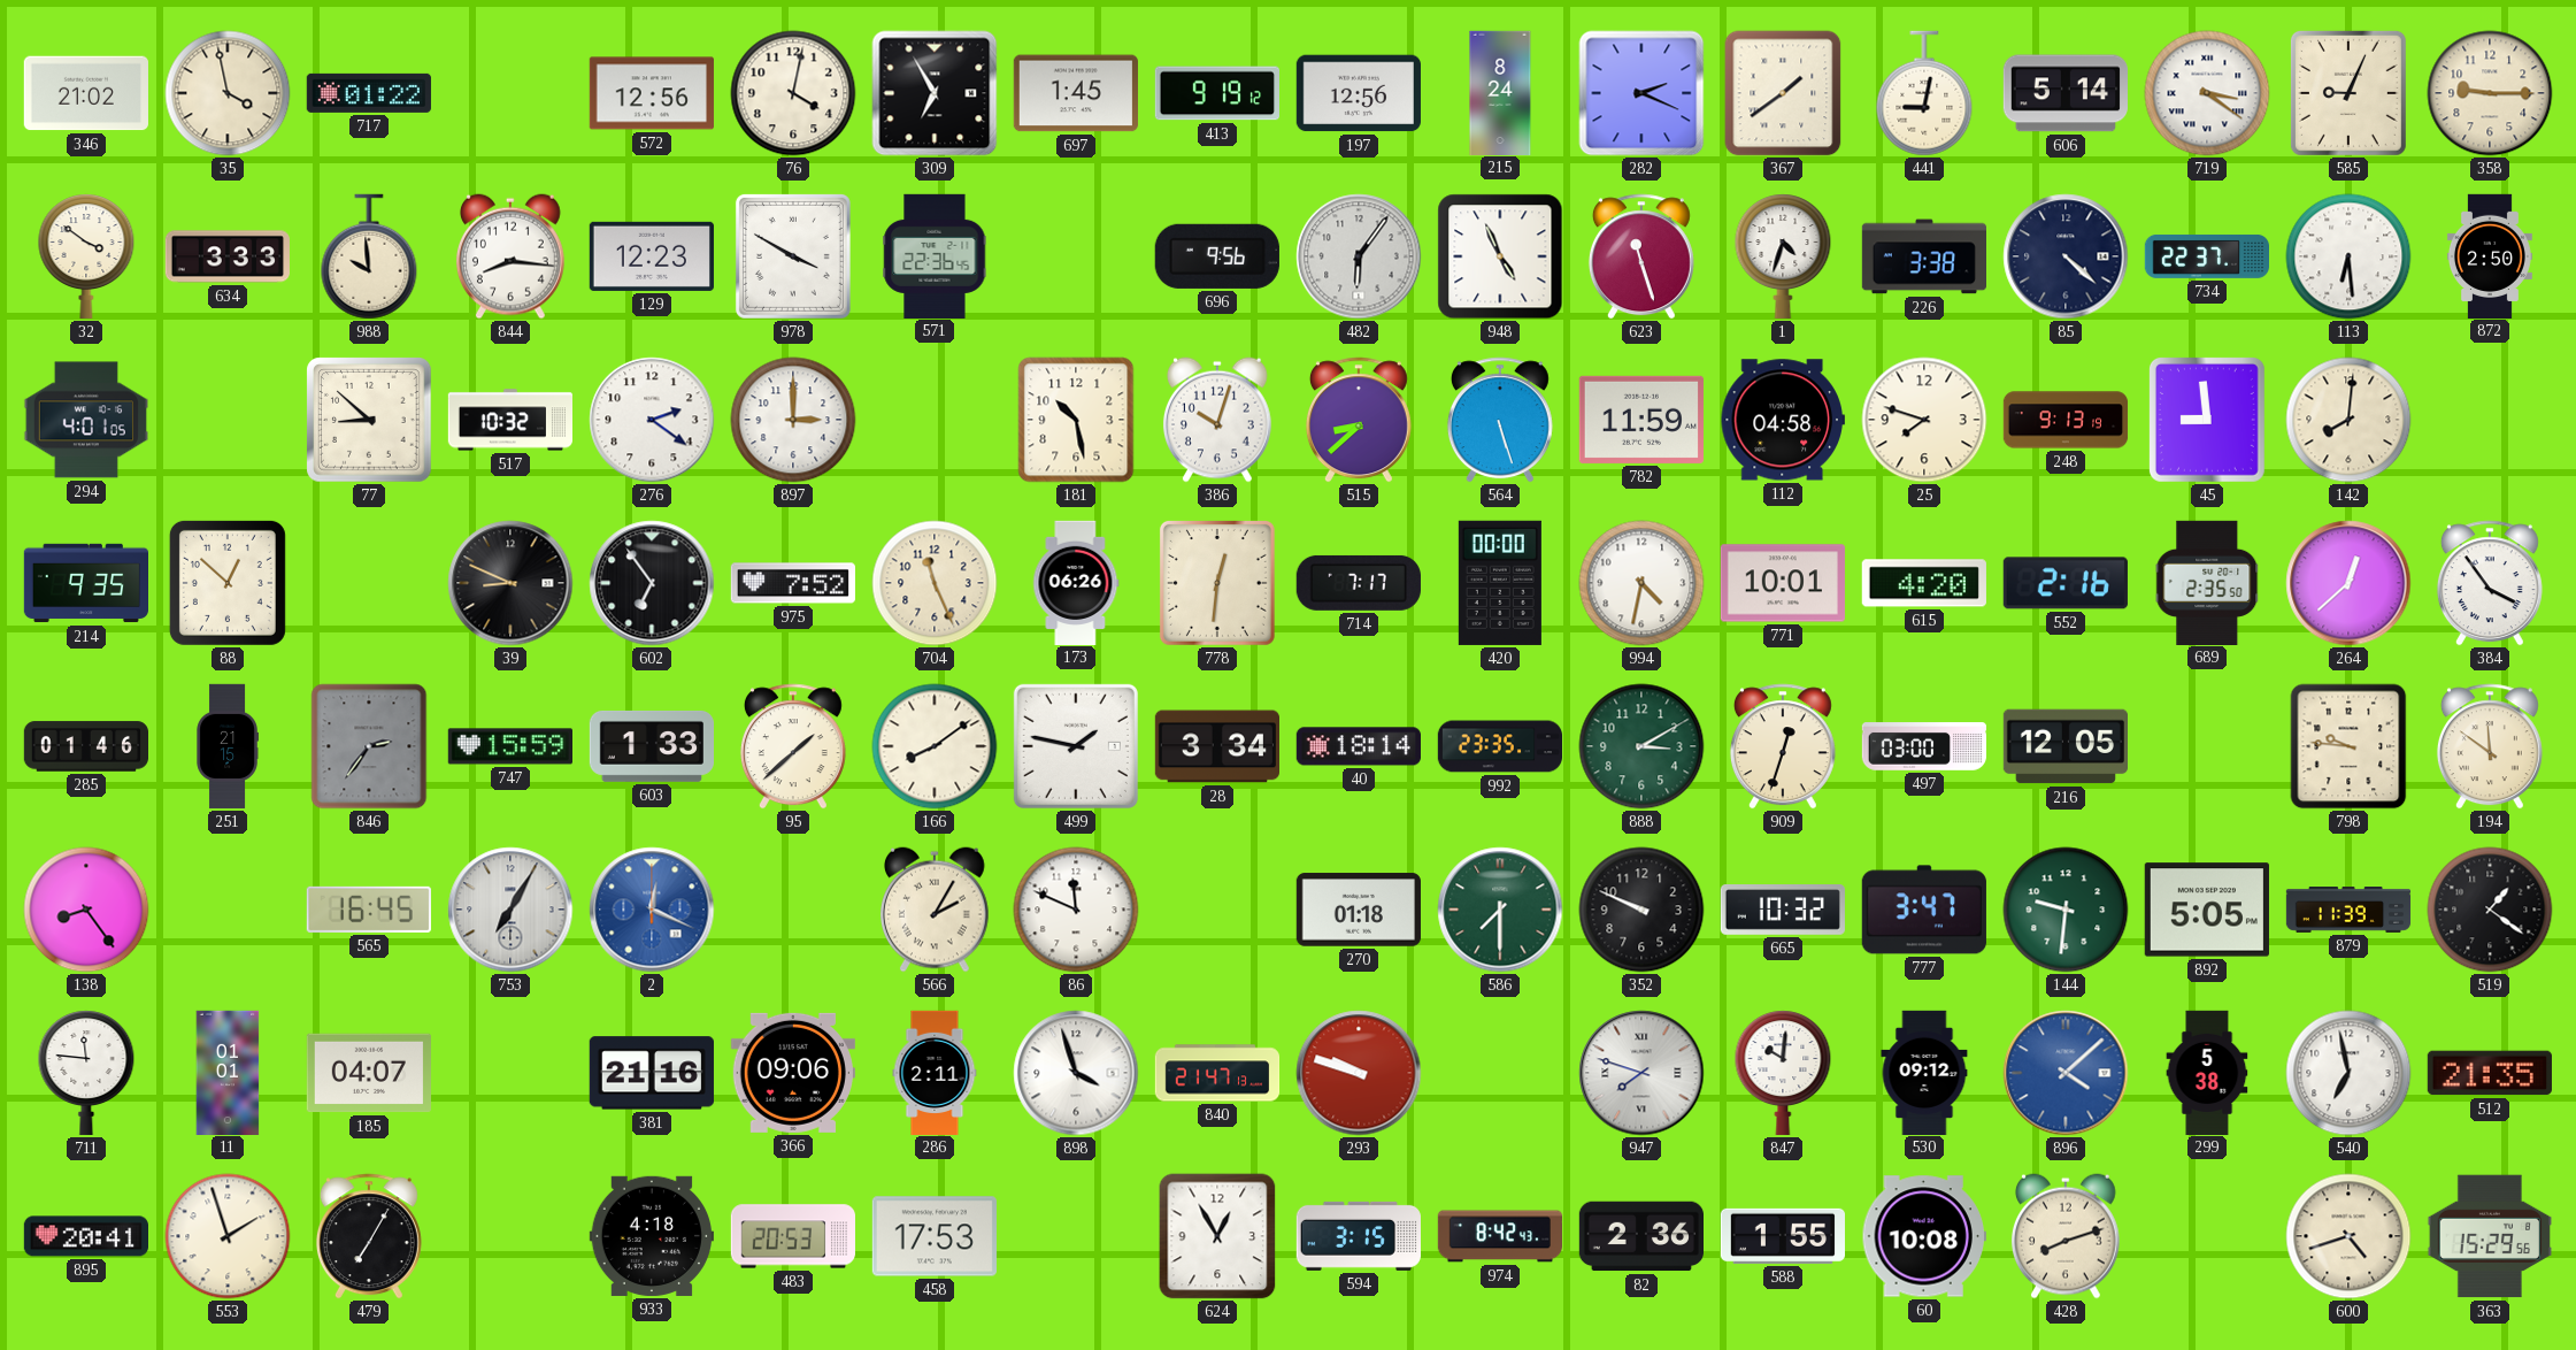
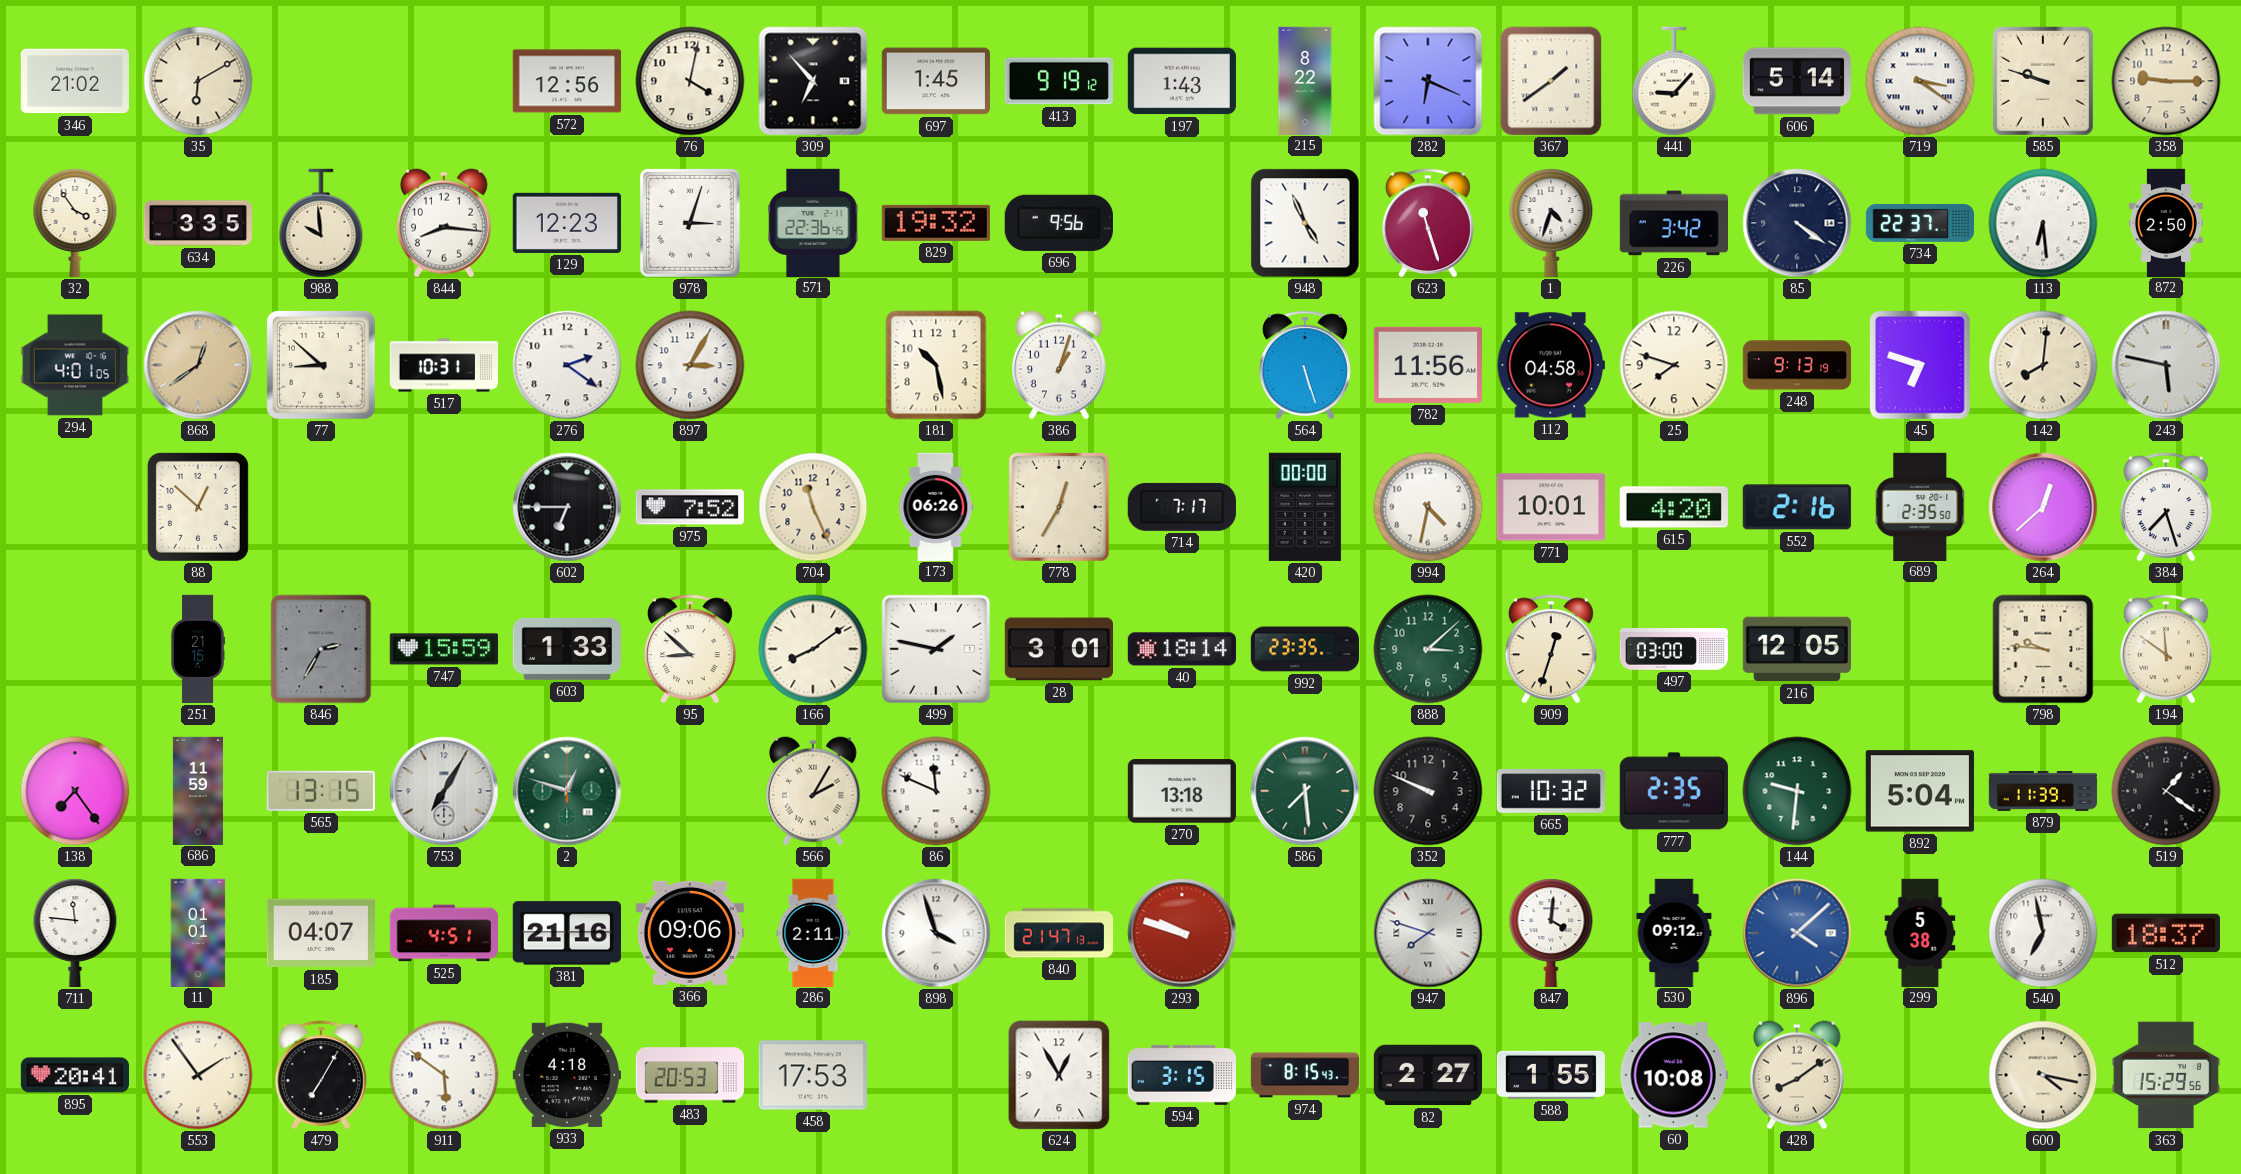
35: 3:58 -> 6:10 (198, 81)
717: 01:22 -> none (369, 93)
309: 6:55 -> 6:53 (813, 81)
197: 12:56 -> 1:43 (1182, 81)
215: 8:24 -> 8:22 (1305, 80)
282: 2:19 -> 6:19 (1428, 81)
441: 9:02 -> 9:07 (1674, 81)
585: 9:04 -> 9:48 (2043, 81)
32: 3:51 -> 3:54 (75, 223)
634: 3:33 -> 3:35 (198, 223)
978: 3:50 -> 3:03 (690, 223)
829: none -> 19:32 (936, 223)
482: 6:06 -> none (1359, 256)
226: 3:38 -> 3:42 (1673, 223)
85: 4:22 -> 4:21 (1797, 223)
868: none -> 12:39 (198, 365)
517: 10:32 -> 10:31 (443, 365)
897: 3:00 -> 3:05 (690, 365)
386: 10:03 -> 1:03 (1059, 365)
515: 8:38 -> none (1359, 420)
782: 11:59 -> 11:56 (1428, 365)
45: 8:59 -> 6:48 (1920, 365)
243: none -> 5:47 (2166, 365)
214: 9:35 -> none (85, 583)
39: 8:49 -> none (510, 583)
602: 6:54 -> 6:45 (567, 507)
778: 12:31 -> 12:35 (1059, 507)
384: 3:54 -> 7:27 (2166, 507)
285: 01:46 -> none (85, 746)
846: 2:36 -> 2:35 (321, 649)
95: 1:38 -> 8:52 (690, 649)
28: 3:34 -> 3:01 (1058, 649)
888: 3:10 -> 3:08 (1428, 649)
138: 8:24 -> 7:24 (75, 791)
686: none -> 11:59 (198, 790)
565: 16:45 -> 13:15 (321, 791)
2: 12:19 -> 12:48 (567, 791)
2 dial: blue -> green (567, 791)
270: 01:18 -> 13:18 (1182, 791)
586: 7:30 -> 7:29 (1305, 791)
777: 3:47 -> 2:35 (1674, 791)
892: 5:05 -> 5:04 (1920, 791)
525: none -> 4:51 (443, 933)
847: 10:01 -> 4:01 (1551, 933)
512: 21:35 -> 18:37 (2166, 933)
553: 1:57 -> 1:54 (198, 1075)
911: none -> 5:51 (444, 1075)
974: 8:42 -> 8:15 (1304, 1075)
82: 2:36 -> 2:27 (1427, 1075)
428: 8:12 -> 8:09 (1797, 1075)
600: 4:42 -> 4:17 (2043, 1075)
